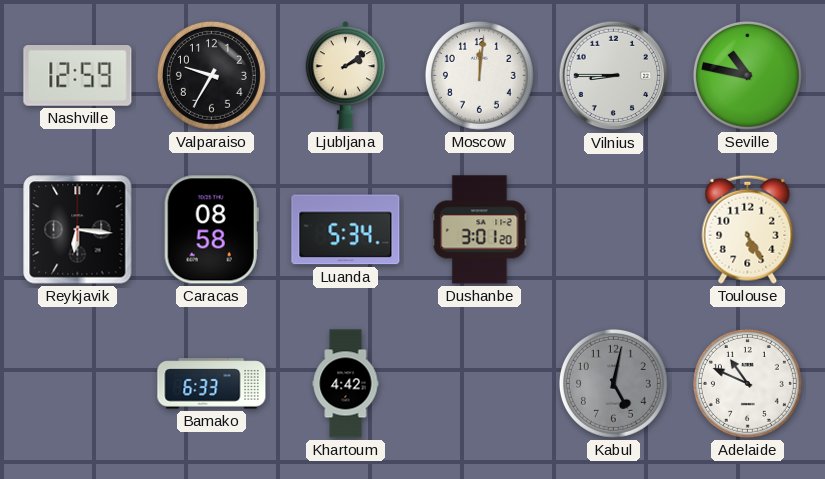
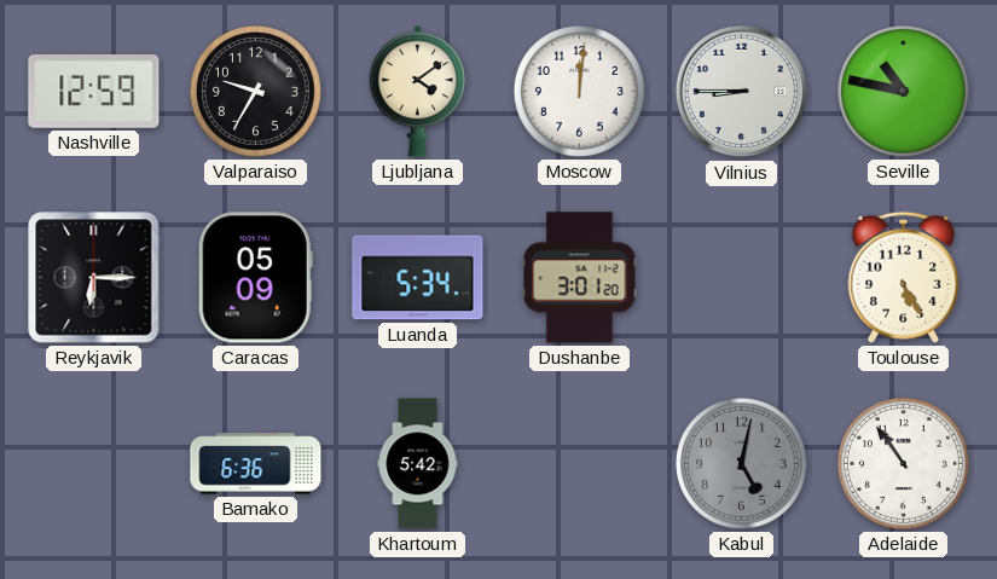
Ljubljana: 2:09 -> 4:09 (418, 92)
Reykjavik: 6:16 -> 6:15 (94, 278)
Caracas: 08:58 -> 05:09 (255, 278)
Bamako: 6:33 -> 6:36 (256, 464)
Khartoum: 4:42 -> 5:42 (418, 464)
Adelaide: 10:49 -> 10:54 (903, 463)
